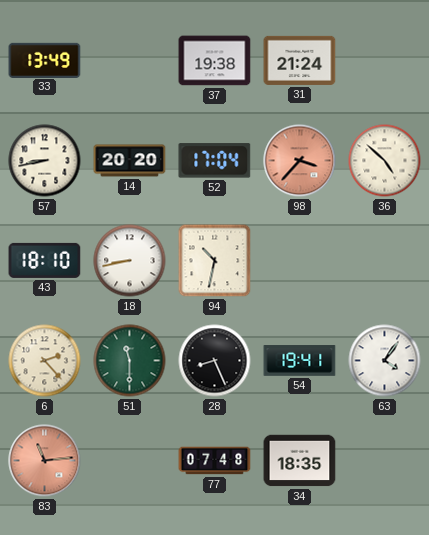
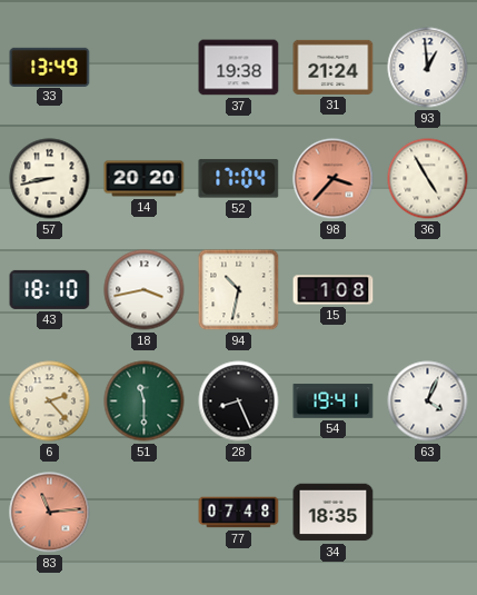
93: none -> 12:59 (428, 68)
36: 4:52 -> 4:55 (428, 179)
18: 8:43 -> 3:43 (145, 290)
15: none -> 1:08 (334, 290)
63: 4:06 -> 4:04 (428, 401)
